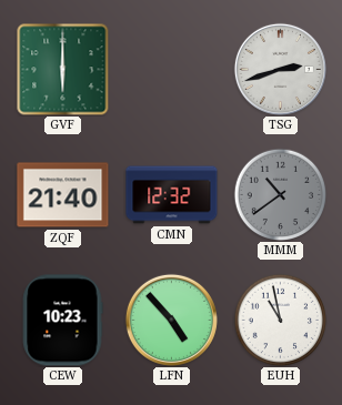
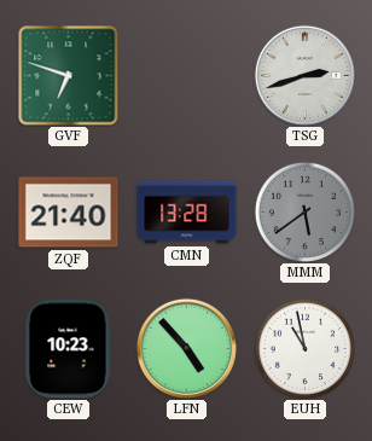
GVF: 6:00 -> 6:48 (68, 75)
CMN: 12:32 -> 13:28 (187, 213)
MMM: 10:39 -> 5:39 (304, 211)
